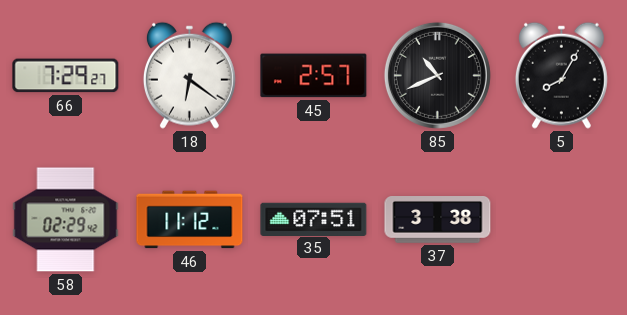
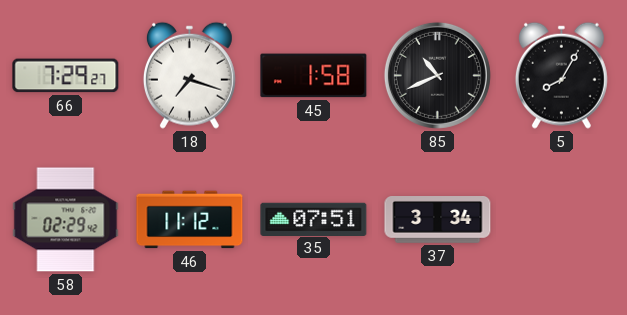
18: 6:21 -> 7:18 (189, 75)
45: 2:57 -> 1:58 (314, 76)
37: 3:38 -> 3:34 (438, 220)
